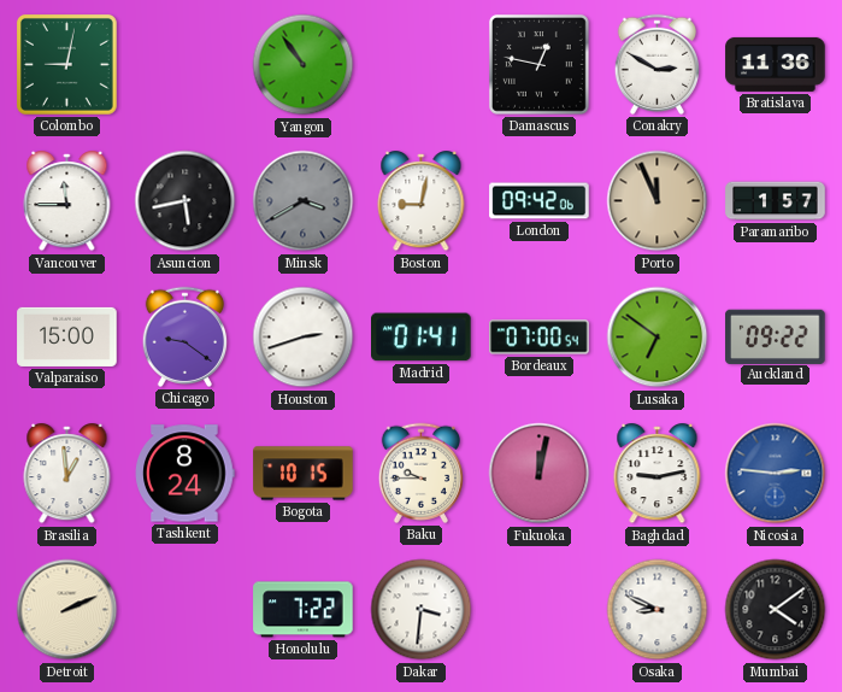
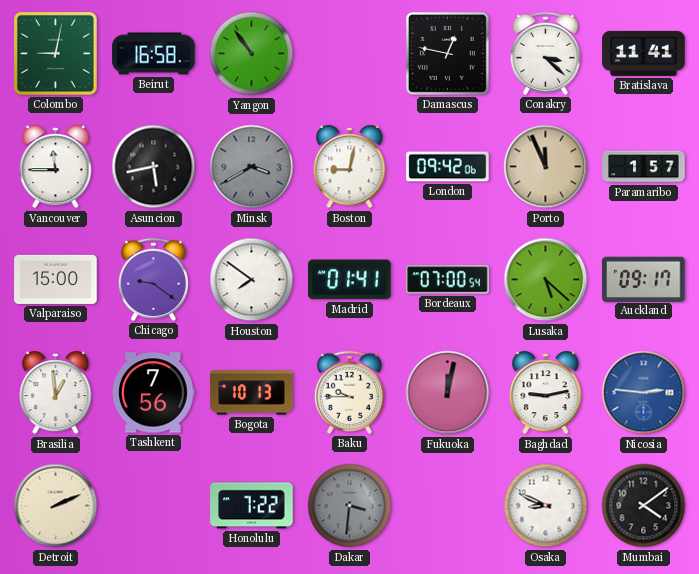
Beirut: none -> 16:58 (154, 54)
Conakry: 2:50 -> 3:22 (545, 53)
Bratislava: 11:36 -> 11:41 (644, 53)
Houston: 2:42 -> 7:51 (252, 280)
Lusaka: 6:51 -> 5:22 (546, 280)
Auckland: 09:22 -> 09:17 (644, 279)
Tashkent: 8:24 -> 7:56 (154, 393)
Bogota: 10:15 -> 10:13 (252, 393)
Dakar dial: white -> grey (350, 506)
